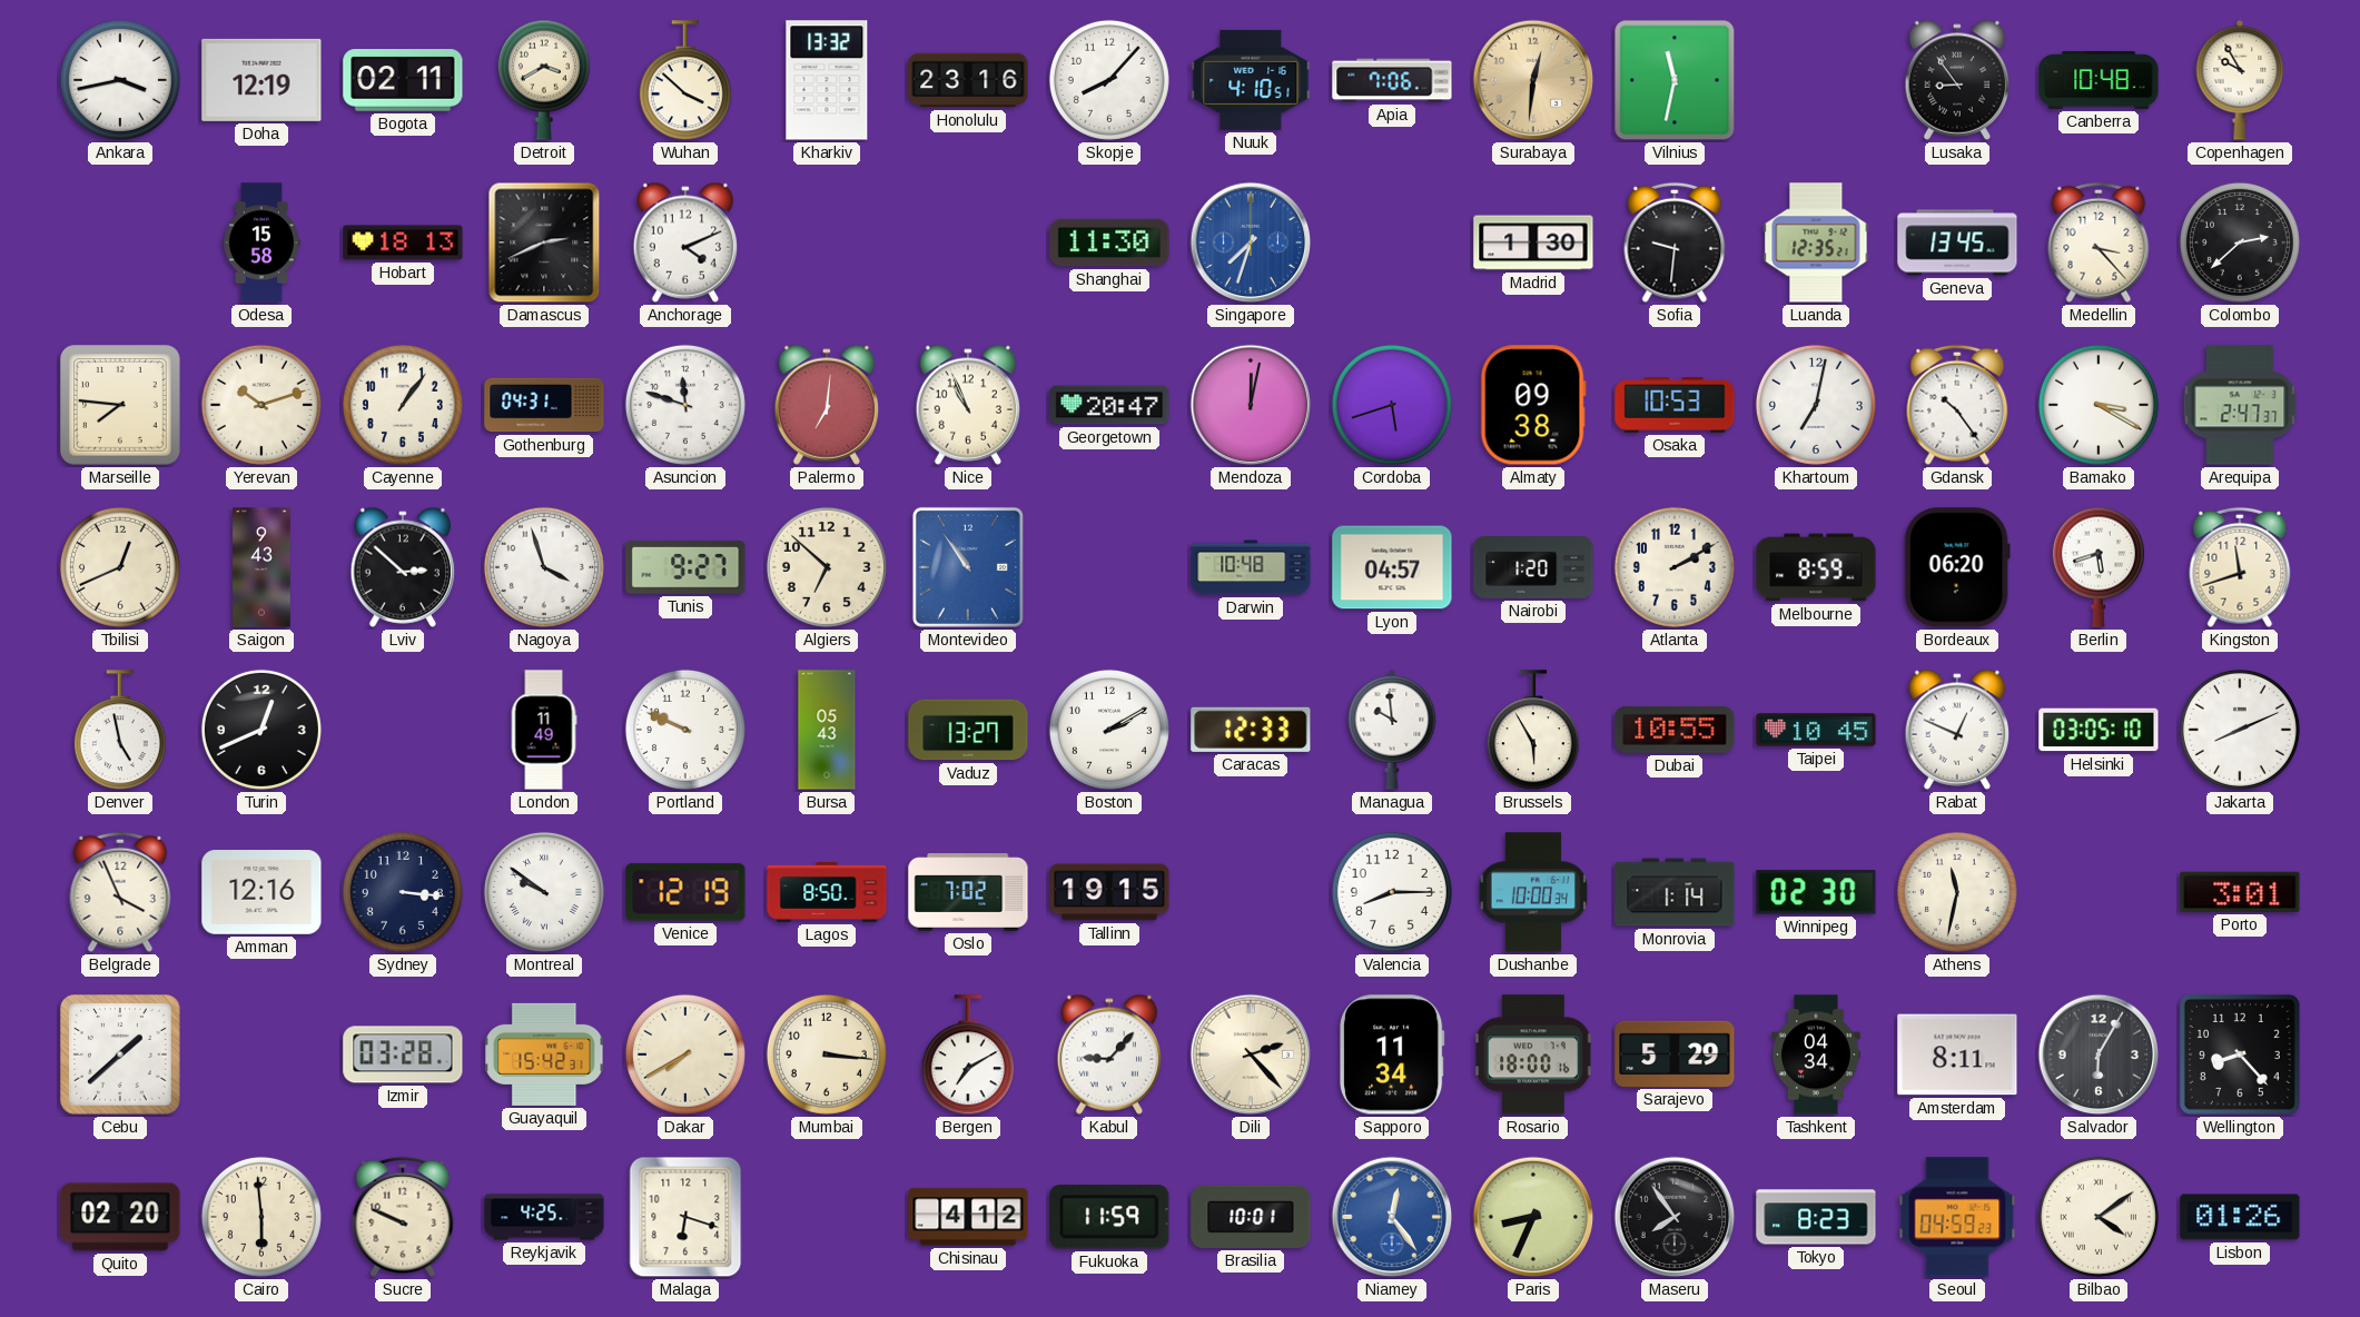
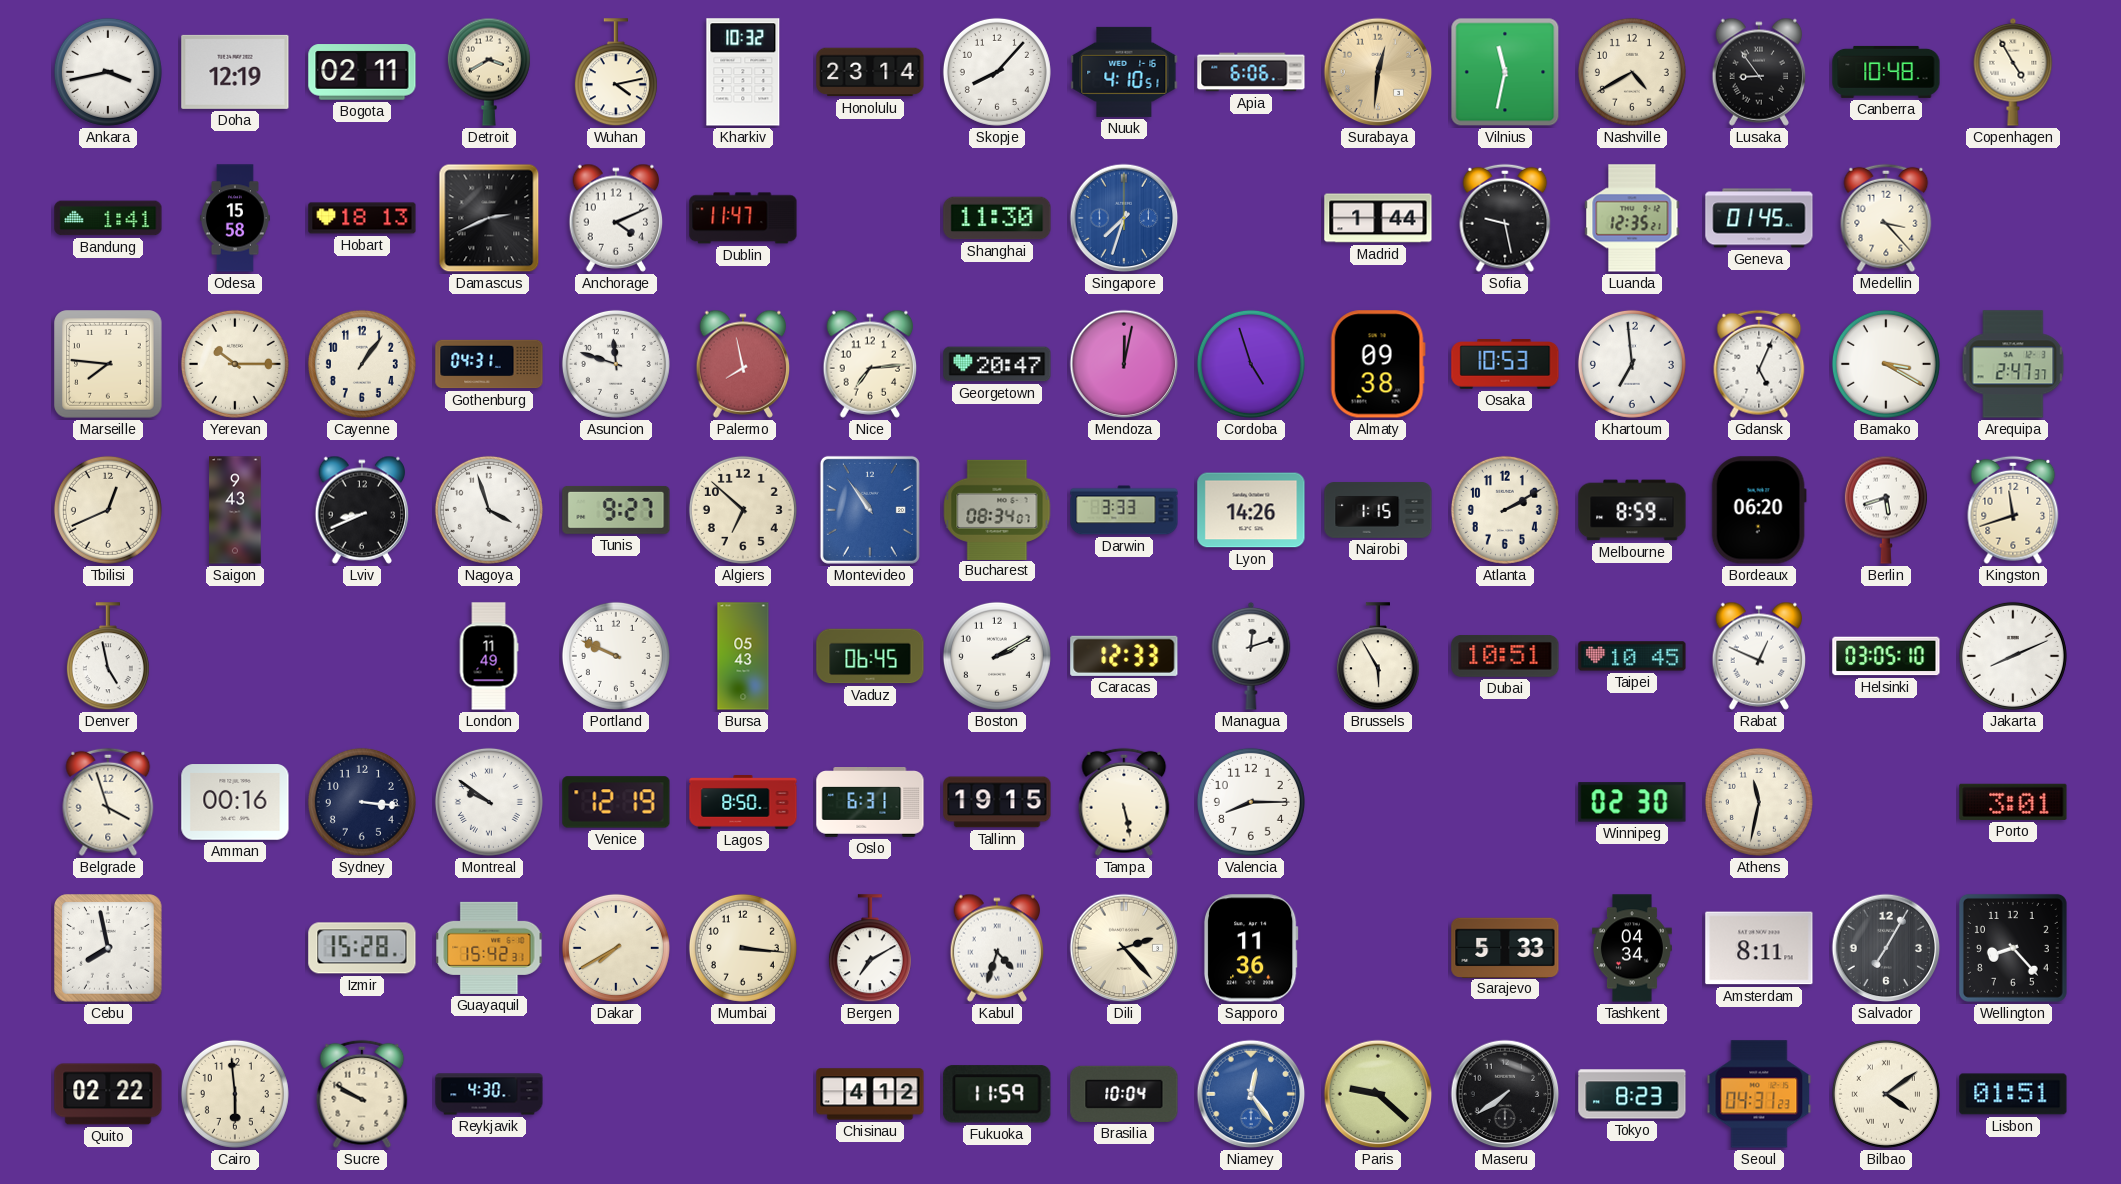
Wuhan: 3:52 -> 4:13 (616, 73)
Kharkiv: 13:32 -> 10:32 (743, 72)
Honolulu: 23:16 -> 23:14 (870, 72)
Apia: 7:06 -> 6:06 (1251, 72)
Nashville: none -> 4:40 (1632, 72)
Copenhagen: 9:55 -> 4:55 (2013, 72)
Bandung: none -> 1:41 (108, 218)
Dublin: none -> 11:47 (743, 218)
Madrid: 1:30 -> 1:44 (1378, 218)
Sofia: 9:31 -> 9:28 (1505, 218)
Geneva: 13:45 -> 01:45 (1759, 218)
Colombo: 2:38 -> none (2240, 242)
Yerevan: 10:12 -> 10:15 (235, 364)
Palermo: 7:01 -> 7:58 (743, 364)
Nice: 10:56 -> 7:14 (870, 364)
Cordoba: 5:42 -> 4:57 (1251, 364)
Khartoum: 7:02 -> 6:59 (1632, 364)
Gdansk: 10:24 -> 5:04 (1759, 364)
Lviv: 2:52 -> 8:41 (362, 510)
Bucharest: none -> 08:34 (997, 509)
Darwin: 10:48 -> 3:33 (1124, 510)
Lyon: 04:57 -> 14:26 (1251, 510)
Nairobi: 1:20 -> 1:15 (1378, 510)
Turin: 12:41 -> none (261, 730)
Vaduz: 13:27 -> 06:45 (870, 656)
Managua: 9:59 -> 12:12 (1251, 656)
Dubai: 10:55 -> 10:51 (1505, 657)
Belgrade: 3:56 -> 3:57 (108, 802)
Amman: 12:16 -> 00:16 (235, 802)
Oslo: 7:02 -> 6:31 (870, 803)
Tampa: none -> 5:28 (1124, 802)
Dushanbe: 10:00 -> none (1533, 892)
Monrovia: 1:14 -> none (1675, 892)
Cebu: 1:38 -> 7:58 (108, 948)
Izmir: 03:28 -> 15:28 (362, 948)
Kabul: 9:07 -> 4:33 (997, 948)
Sapporo: 11:34 -> 11:36 (1251, 948)
Rosario: 18:00 -> none (1533, 1054)
Sarajevo: 5:29 -> 5:33 (1505, 947)
Salvador: 6:05 -> 7:05 (1886, 948)
Quito: 02:20 -> 02:22 (108, 1094)
Sucre: 9:49 -> 9:50 (362, 1094)
Reykjavik: 4:25 -> 4:30 (489, 1094)
Malaga: 6:18 -> none (685, 1217)
Brasilia: 10:01 -> 10:04 (1124, 1094)
Paris: 8:34 -> 9:22 (1378, 1094)
Maseru: 7:54 -> 7:39 (1505, 1094)
Seoul: 04:59 -> 04:31 (1759, 1094)
Lisbon: 01:26 -> 01:51 (2013, 1094)
